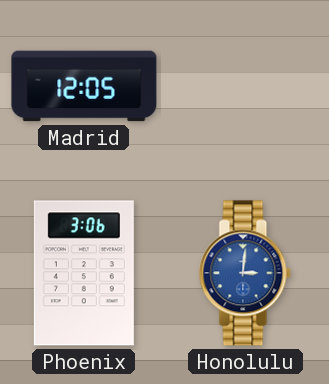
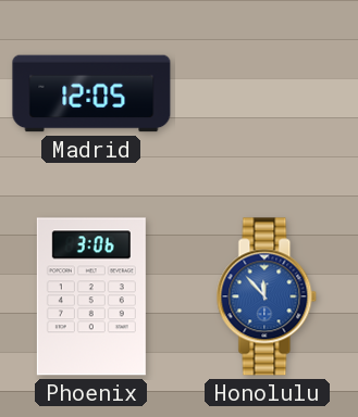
Honolulu: 3:01 -> 11:53 (267, 296)
